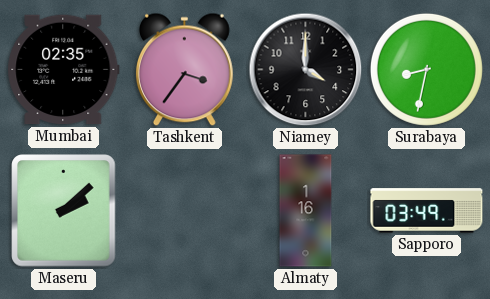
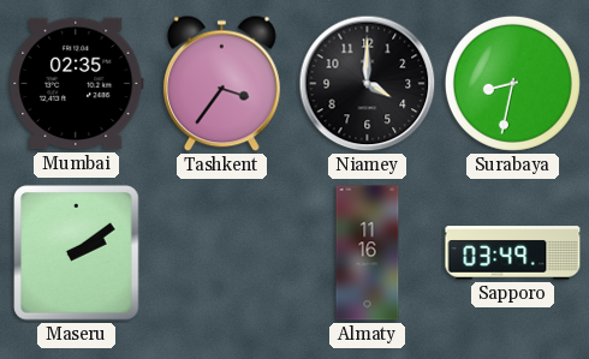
Maseru: 2:08 -> 2:09 (77, 253)
Almaty: 1:16 -> 11:16 (368, 253)
